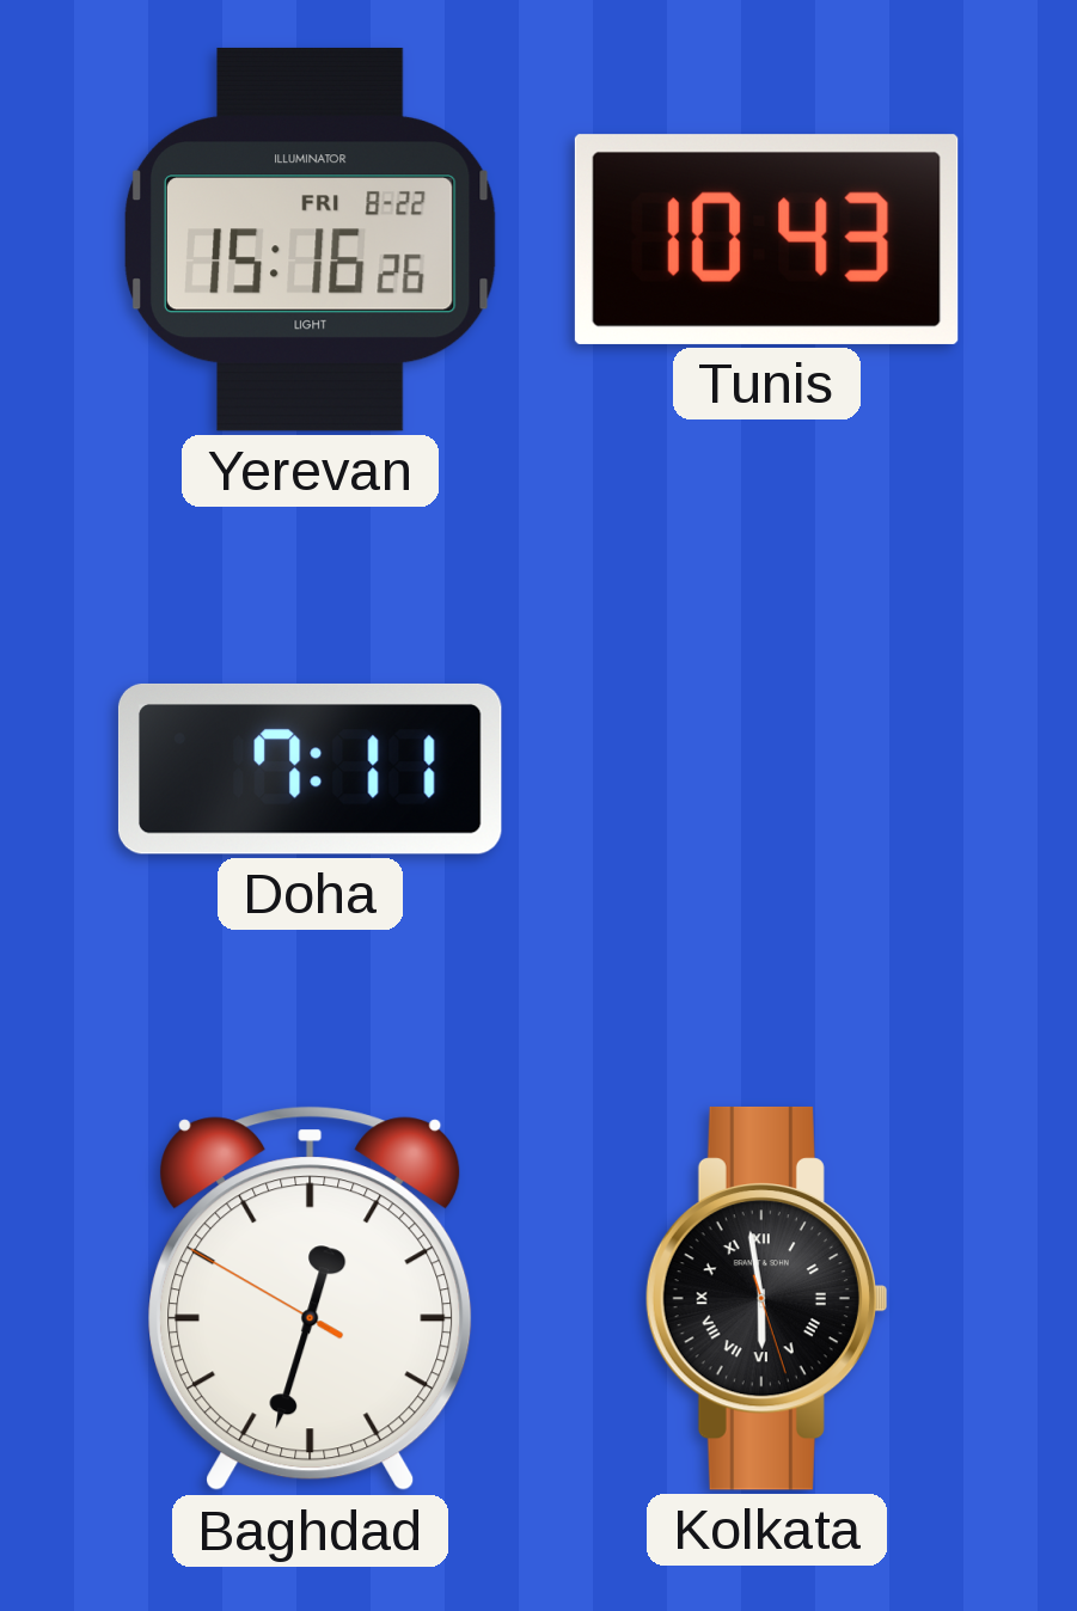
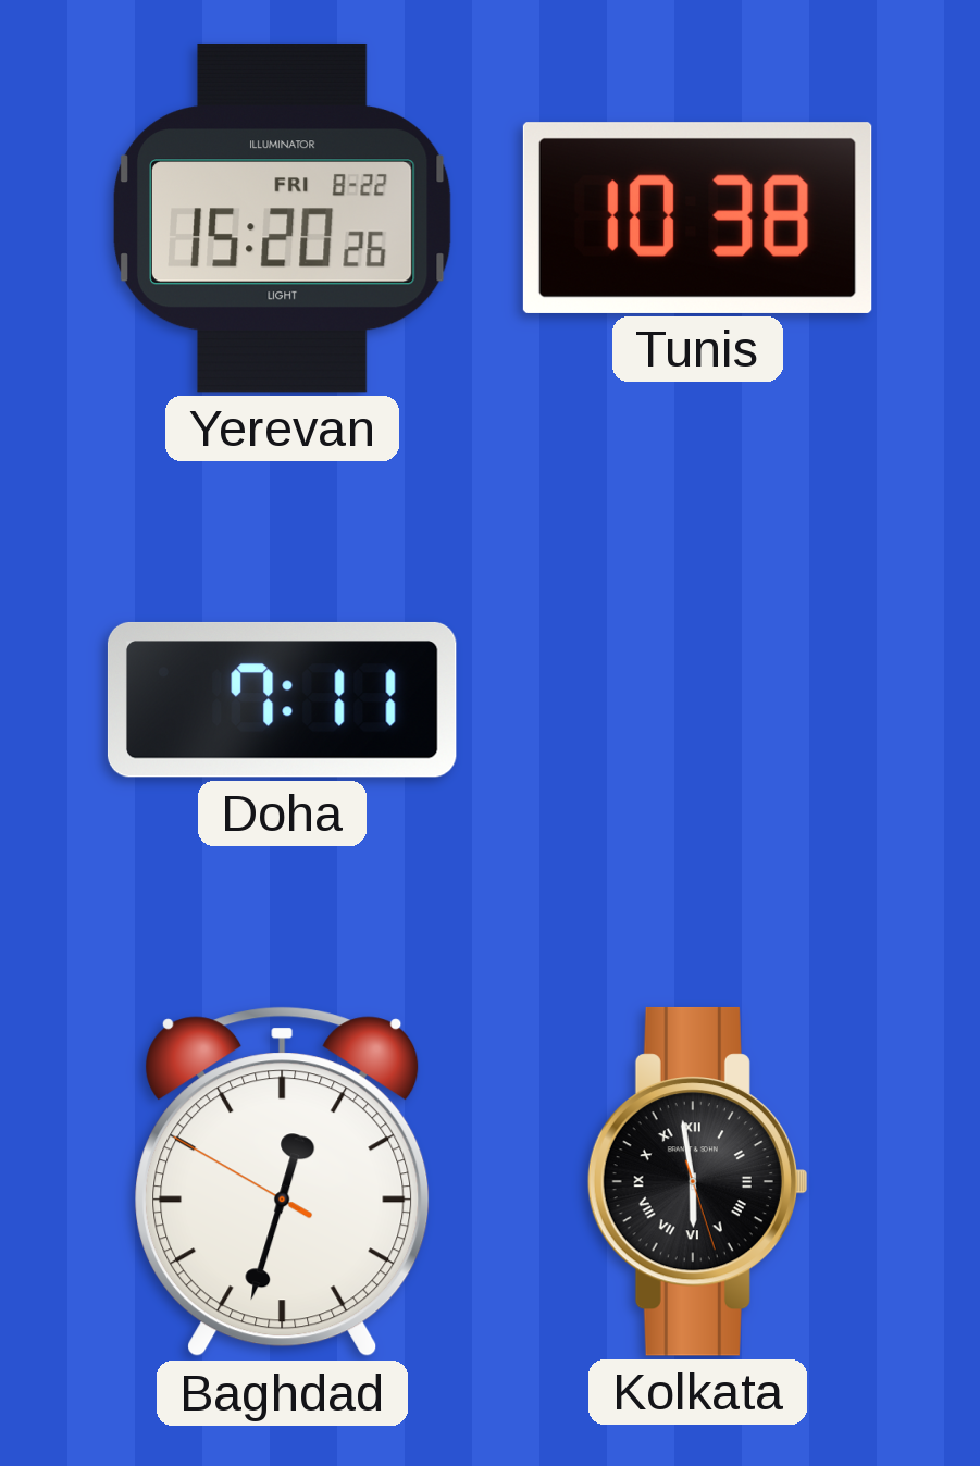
Yerevan: 15:16 -> 15:20 (282, 218)
Tunis: 10:43 -> 10:38 (697, 218)
